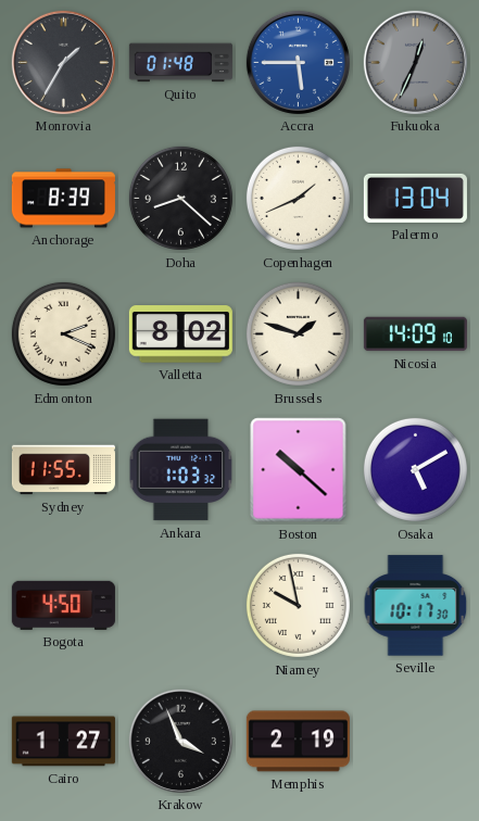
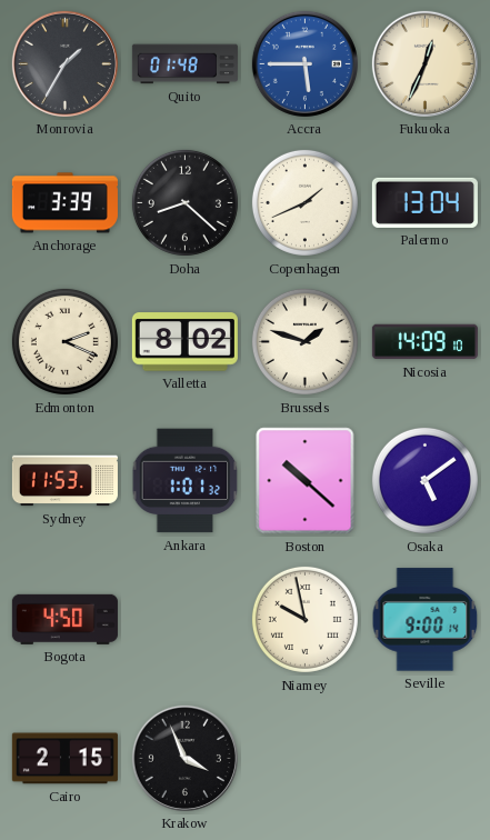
Fukuoka dial: grey -> cream (424, 63)
Anchorage: 8:39 -> 3:39 (64, 203)
Sydney: 11:55 -> 11:53 (64, 481)
Ankara: 1:03 -> 1:01 (186, 481)
Osaka: 5:10 -> 5:09 (424, 480)
Seville: 10:17 -> 9:00 (426, 620)
Cairo: 1:27 -> 2:15 (64, 759)
Memphis: 2:19 -> none (298, 742)
